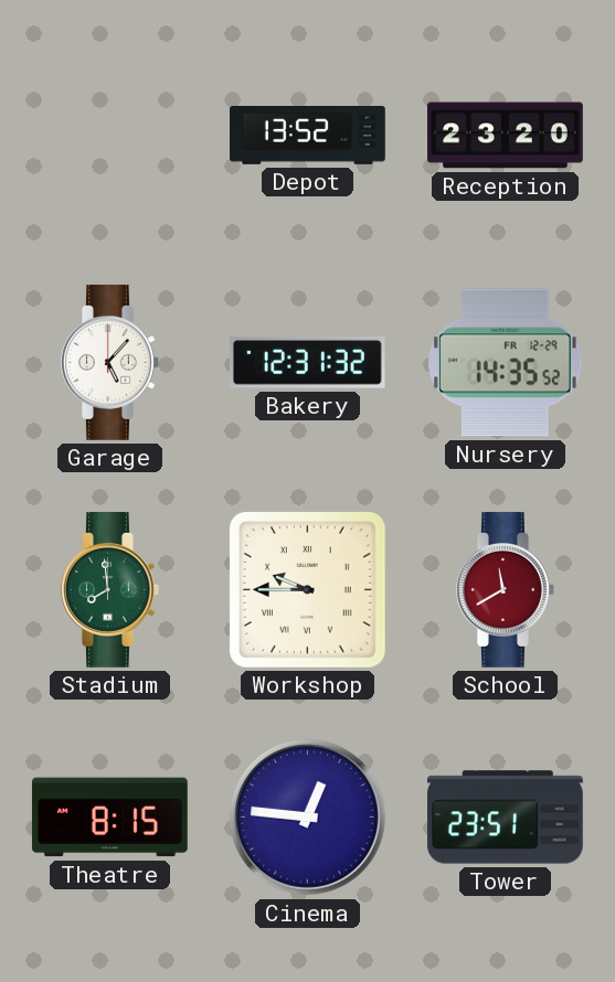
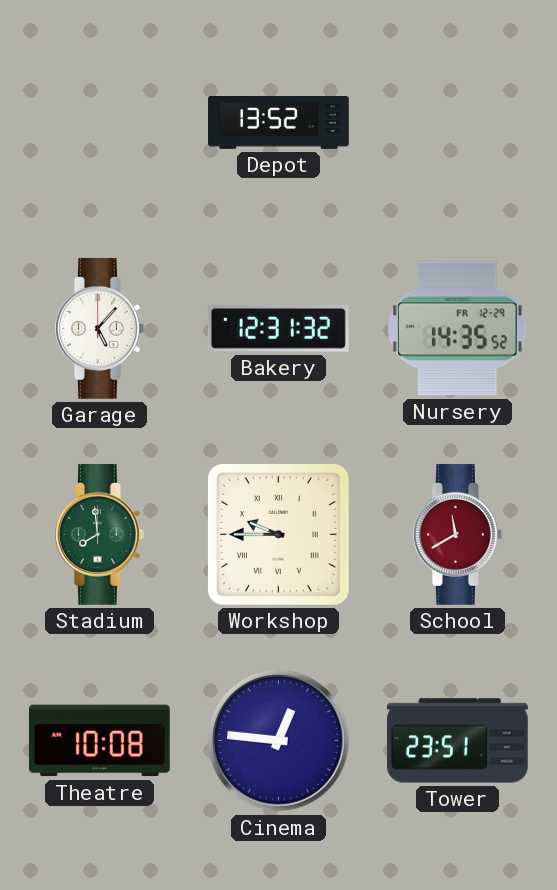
Reception: 23:20 -> none (506, 136)
Theatre: 8:15 -> 10:08 (99, 741)
